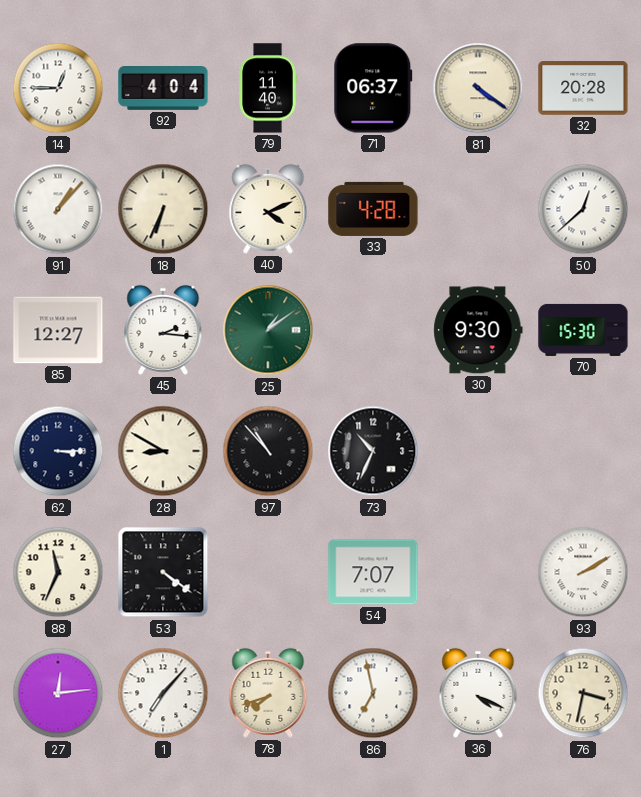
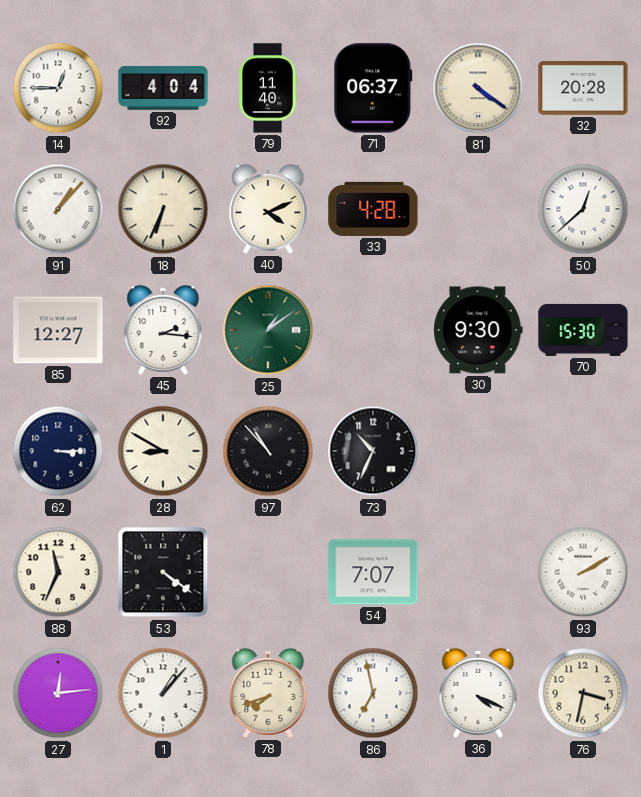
1: 7:07 -> 1:07 (163, 693)
